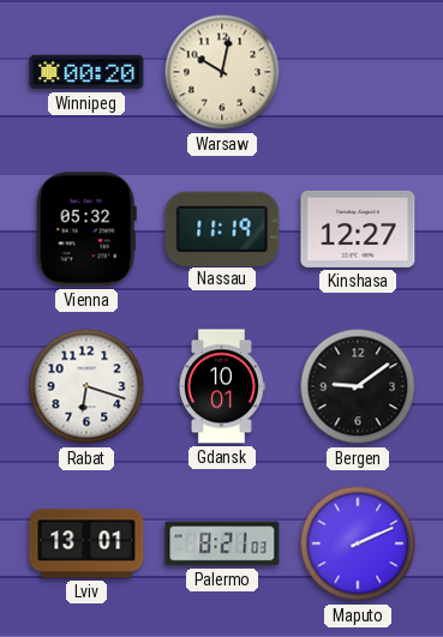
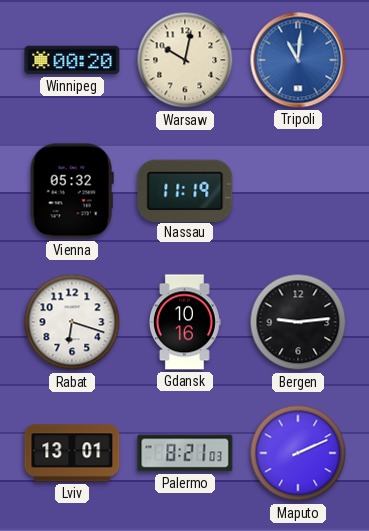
Tripoli: none -> 11:01 (298, 60)
Kinshasa: 12:27 -> none (358, 229)
Gdansk: 10:01 -> 10:16 (184, 322)
Bergen: 9:09 -> 9:14 (298, 322)
